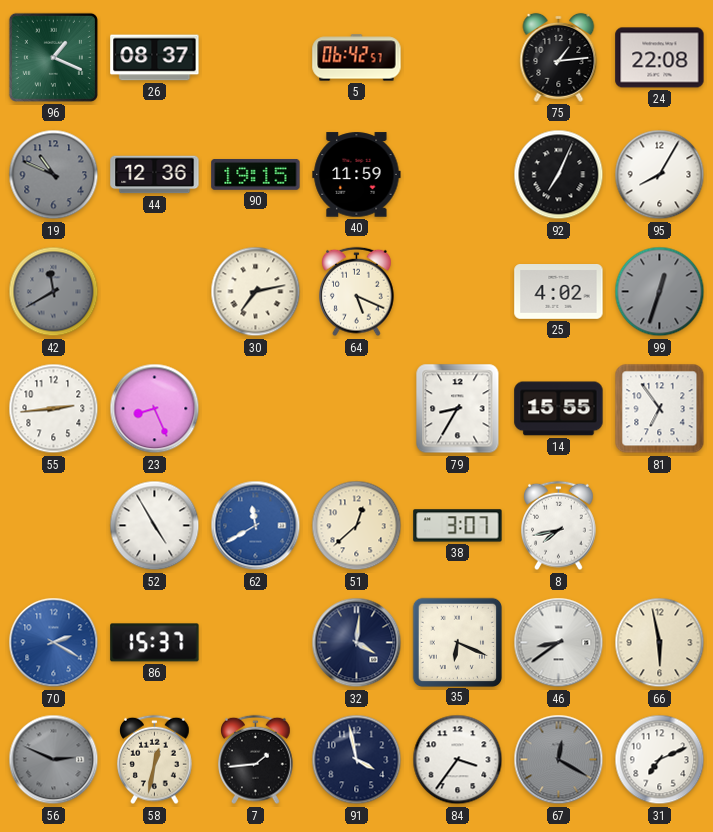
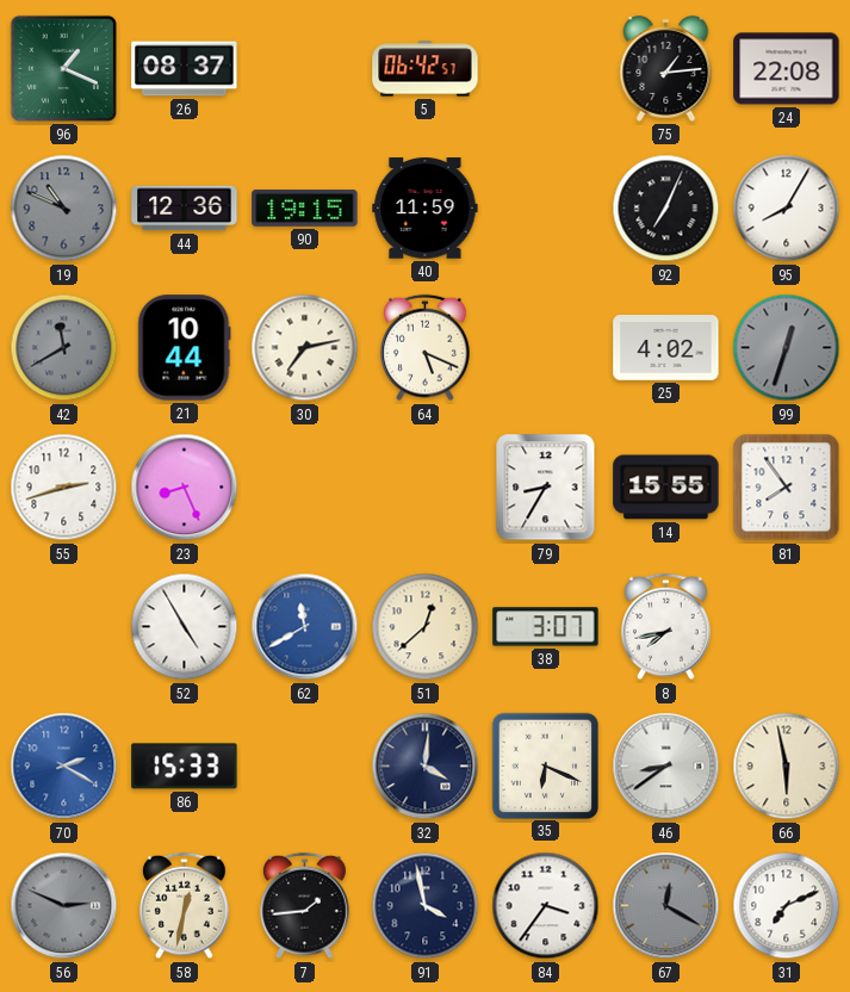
21: none -> 10:44 (185, 348)
55: 2:44 -> 2:42 (64, 488)
81: 6:54 -> 7:54 (787, 488)
86: 15:37 -> 15:33 (185, 767)
